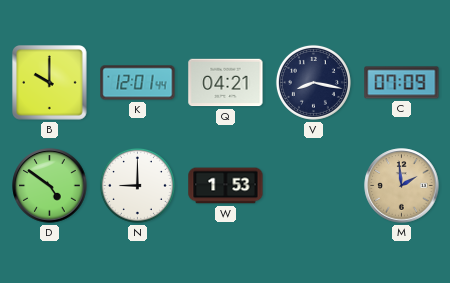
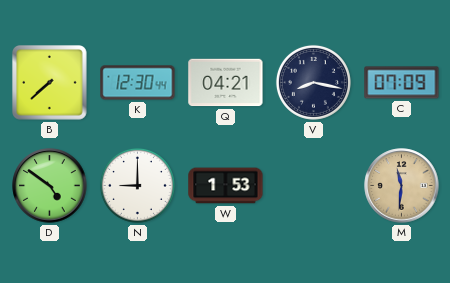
B: 10:00 -> 7:38 (50, 83)
K: 12:01 -> 12:30 (138, 83)
M: 1:59 -> 11:31 (402, 186)
